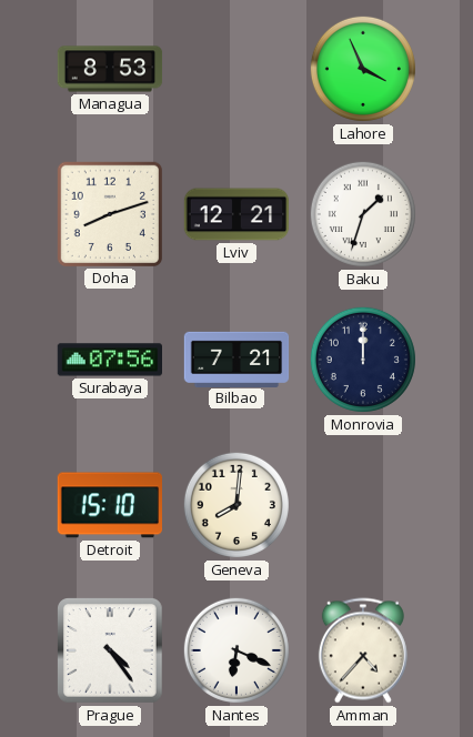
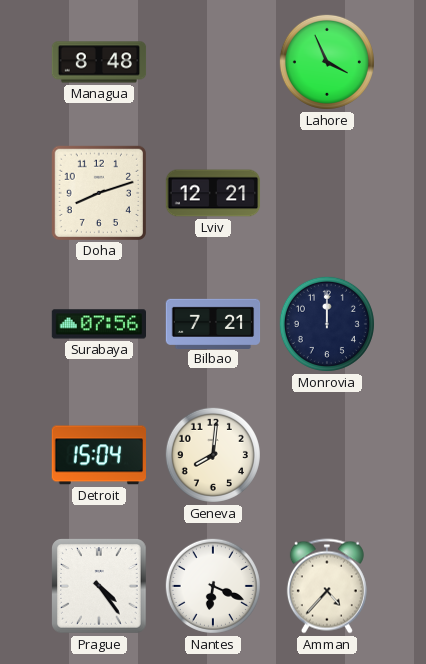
Managua: 8:53 -> 8:48 (99, 62)
Baku: 1:33 -> none (363, 214)
Detroit: 15:10 -> 15:04 (98, 455)
